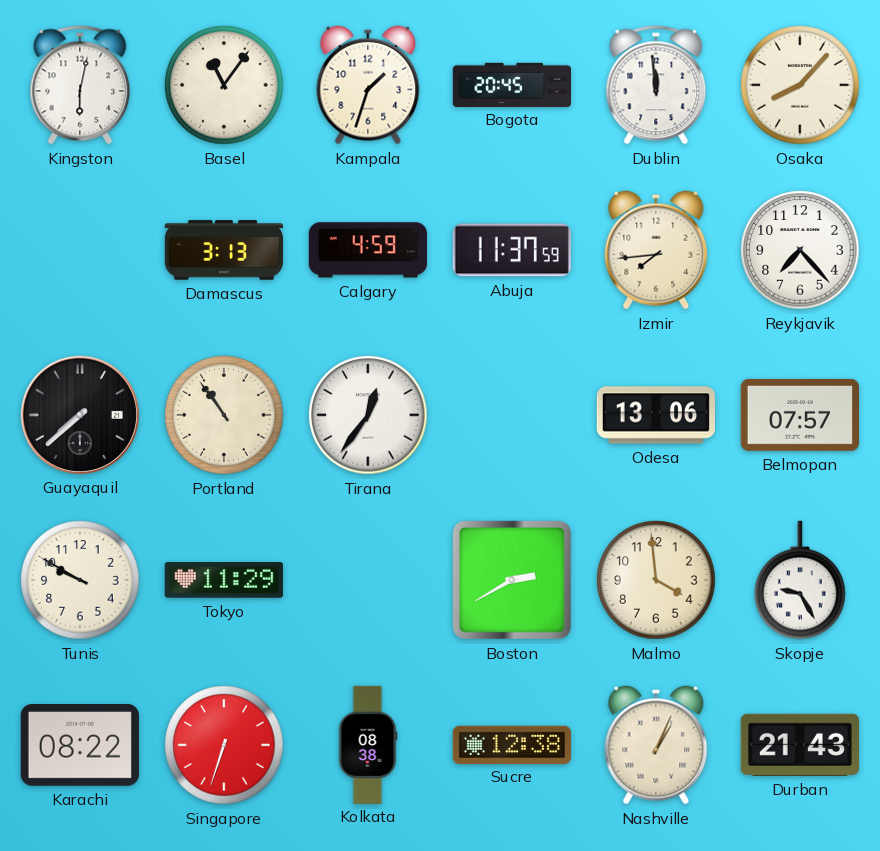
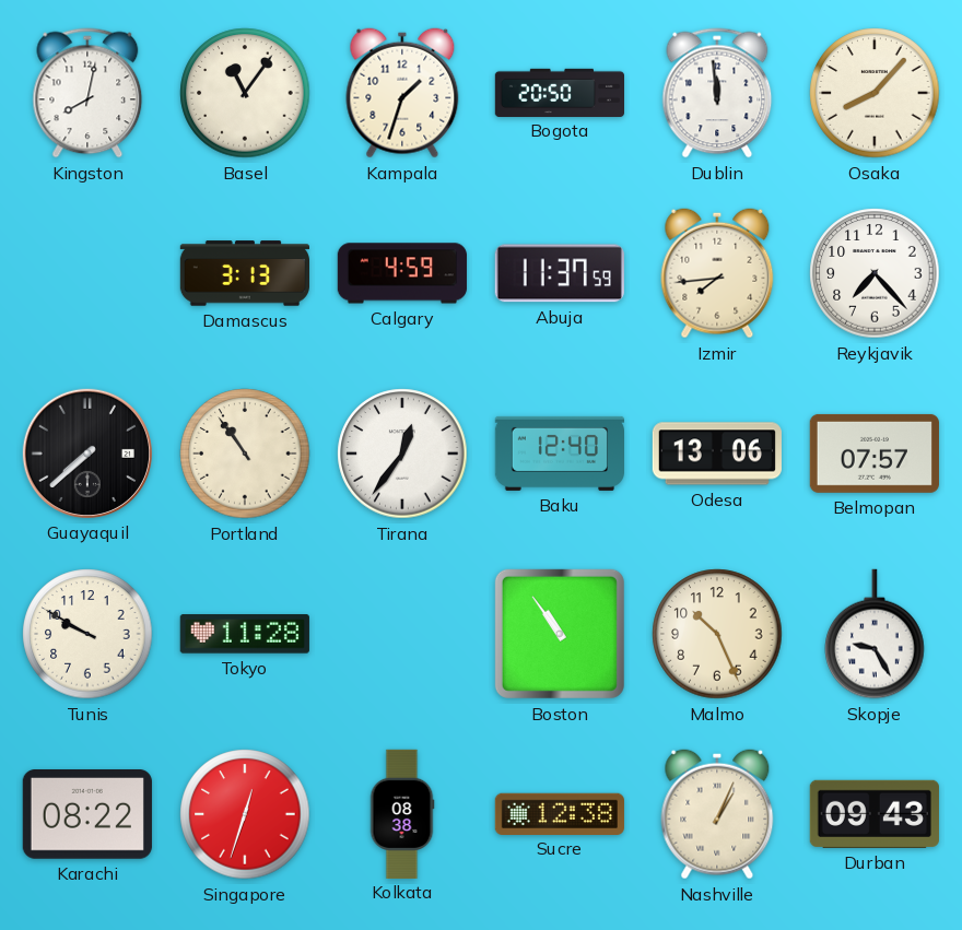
Kingston: 6:02 -> 8:02 (87, 93)
Bogota: 20:45 -> 20:50 (559, 92)
Baku: none -> 12:40 (559, 454)
Tokyo: 11:29 -> 11:28 (245, 634)
Boston: 2:40 -> 10:54 (560, 634)
Malmo: 3:59 -> 10:26 (717, 634)
Singapore: 6:33 -> 12:33 (245, 814)
Durban: 21:43 -> 09:43 (875, 814)
